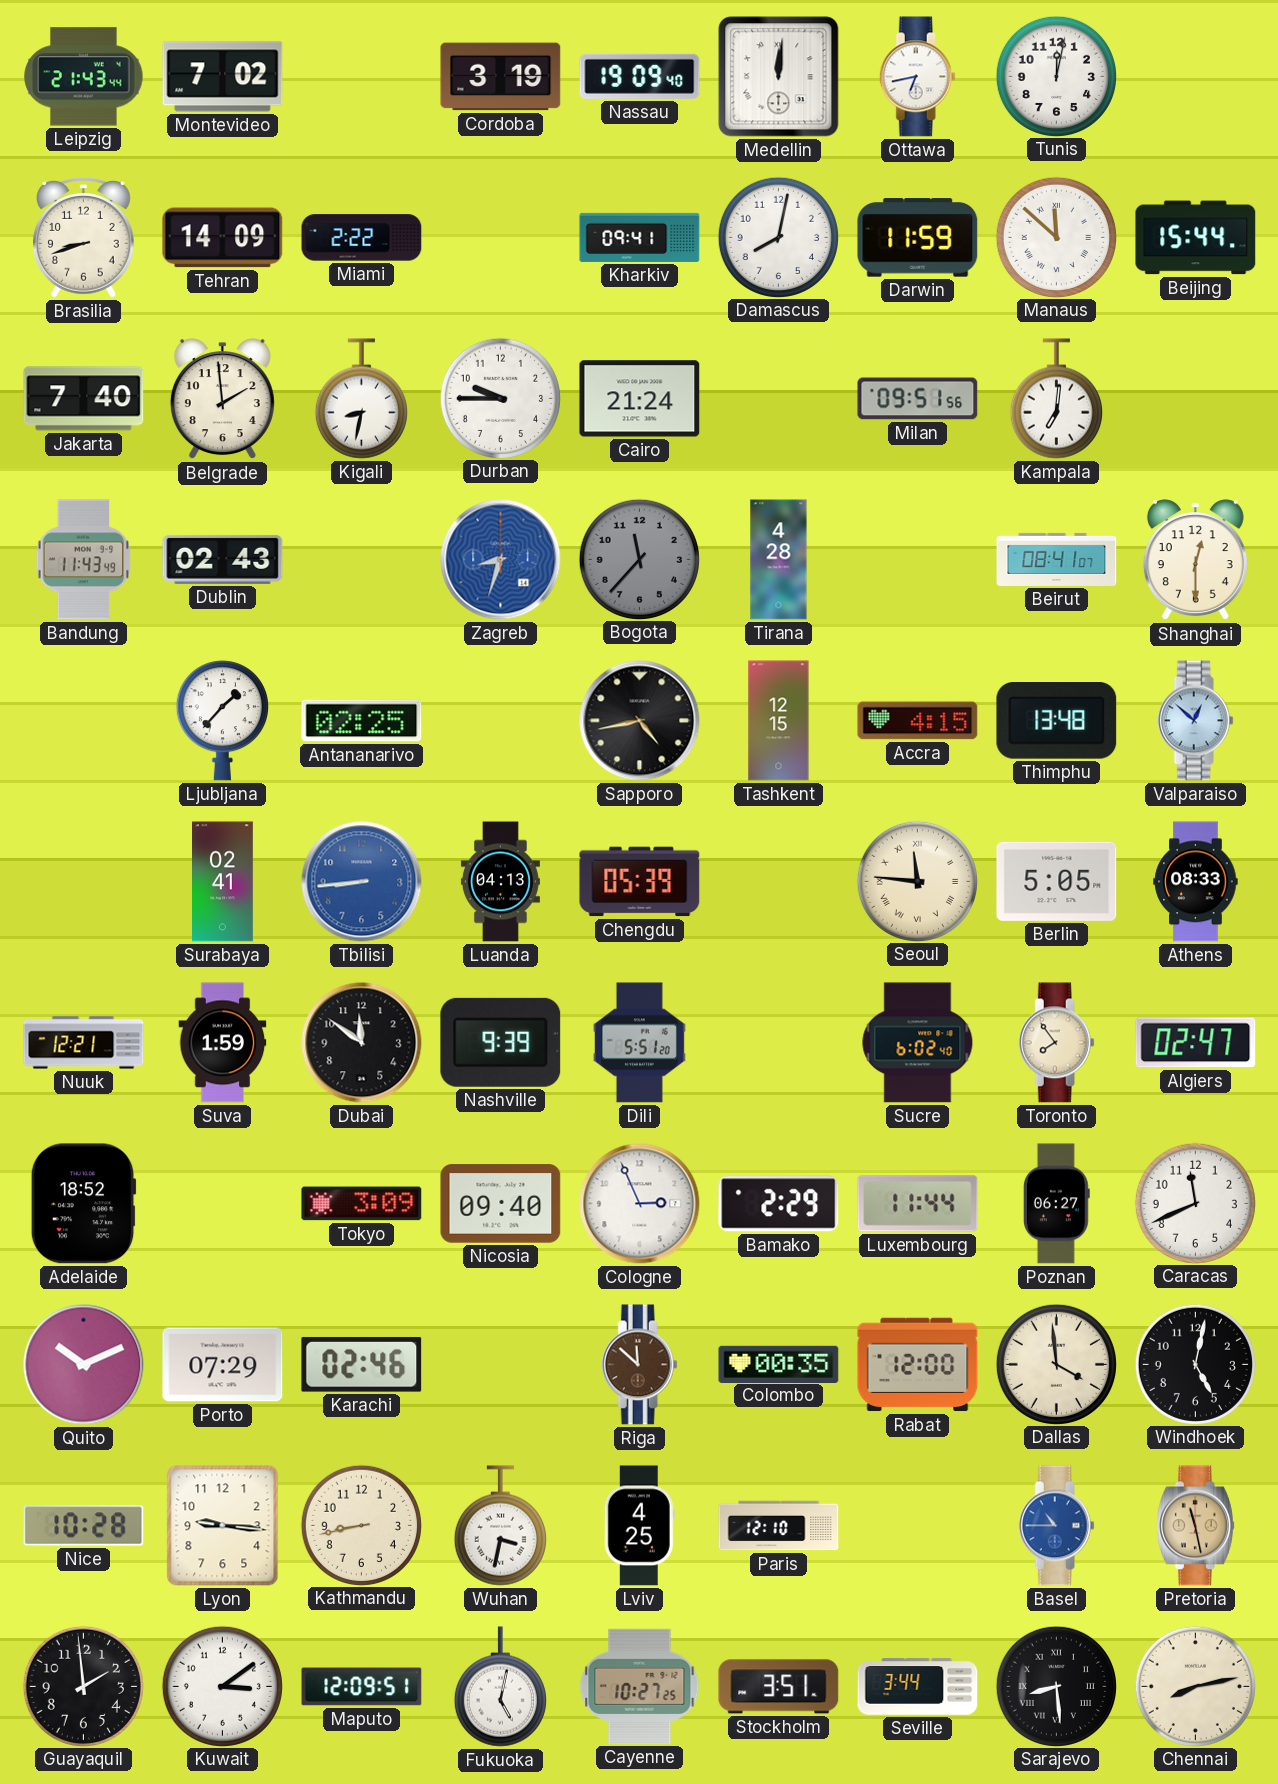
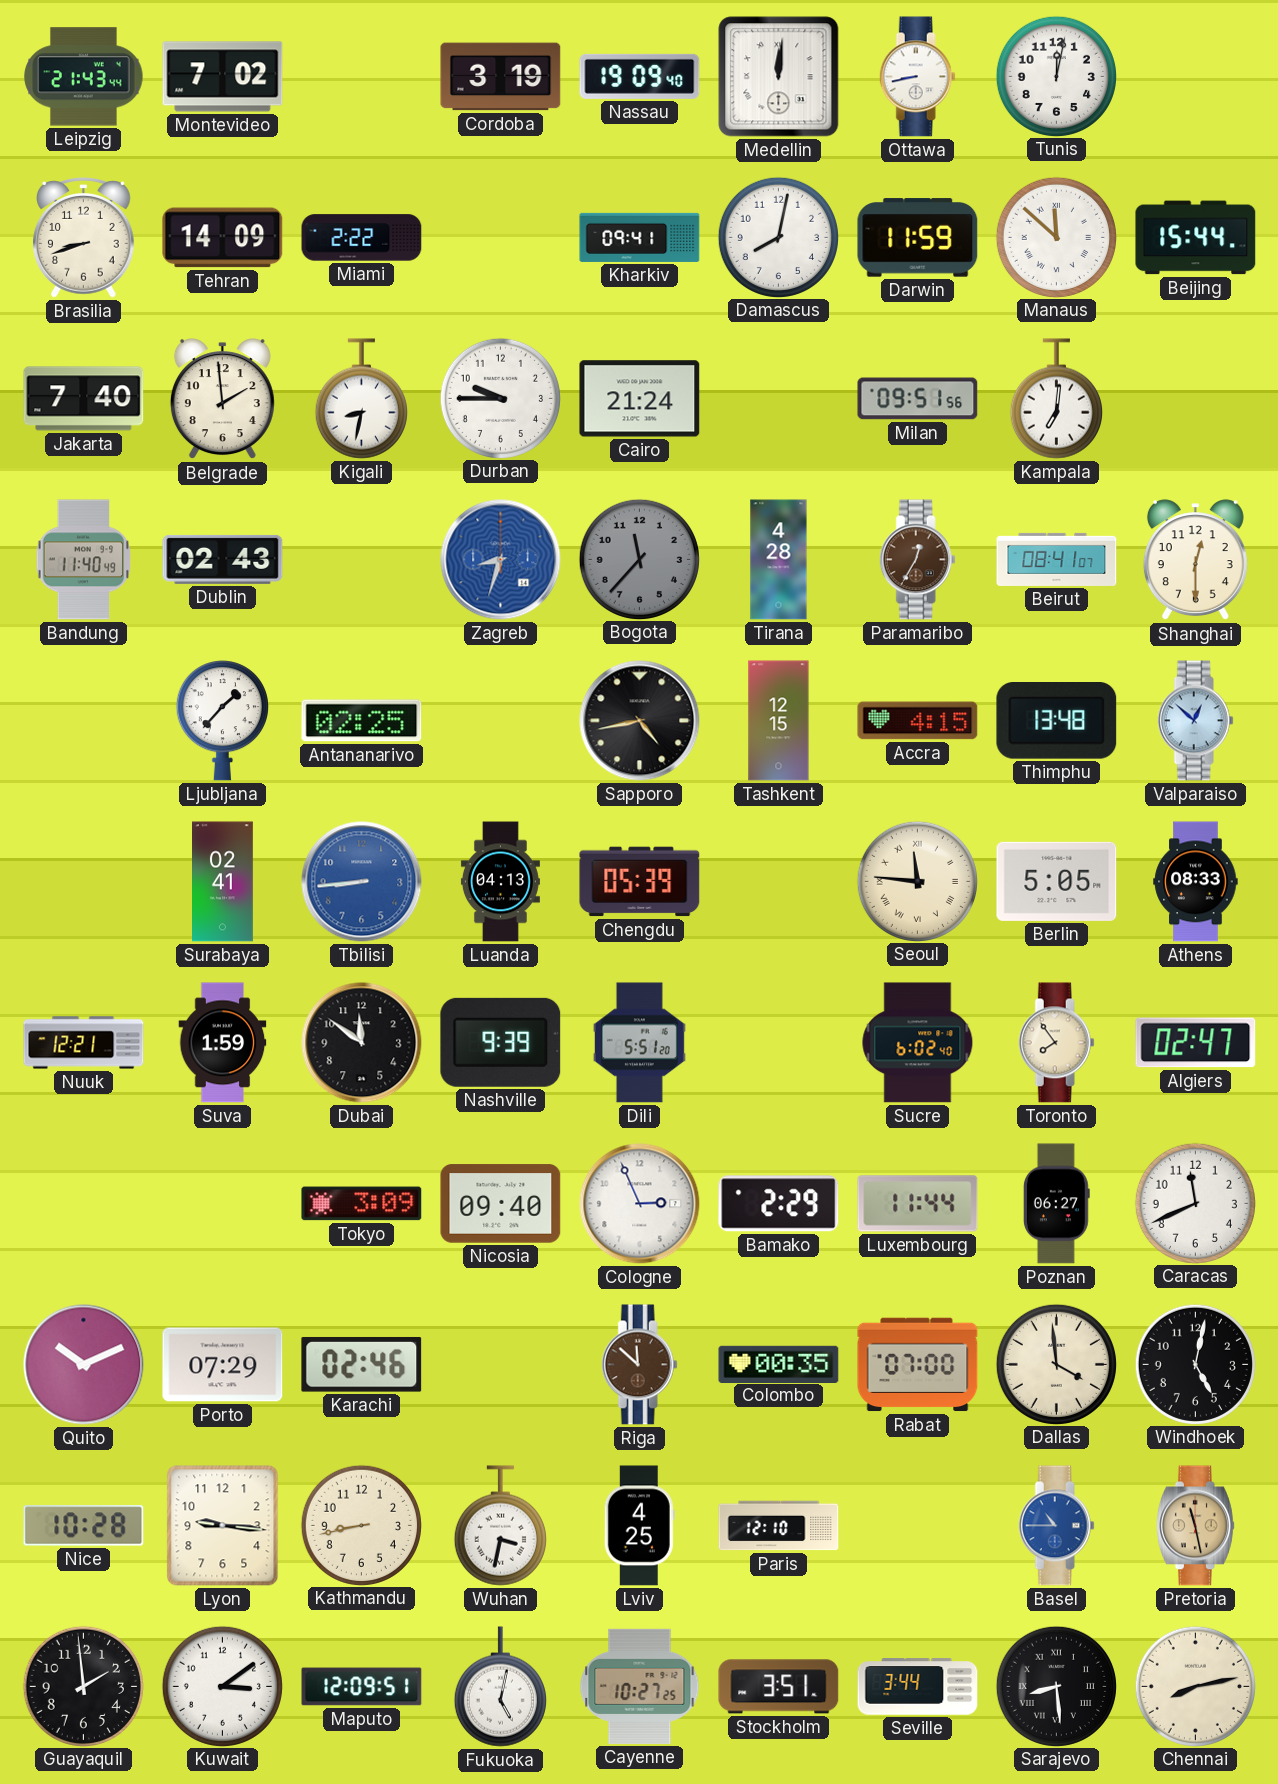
Ottawa: 6:43 -> 8:43 (917, 77)
Bandung: 11:43 -> 11:40 (84, 560)
Paramaribo: none -> 12:35 (917, 560)
Adelaide: 18:52 -> none (83, 1204)
Rabat: 12:00 -> 07:00 (918, 1365)
